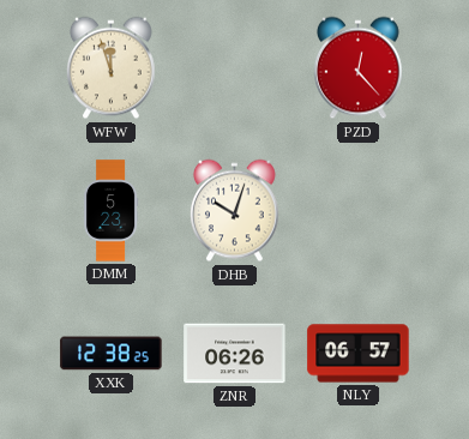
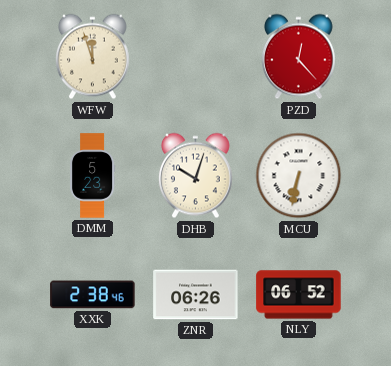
MCU: none -> 6:32 (299, 176)
XXK: 12:38 -> 2:38 (93, 295)
NLY: 06:57 -> 06:52 (299, 295)
